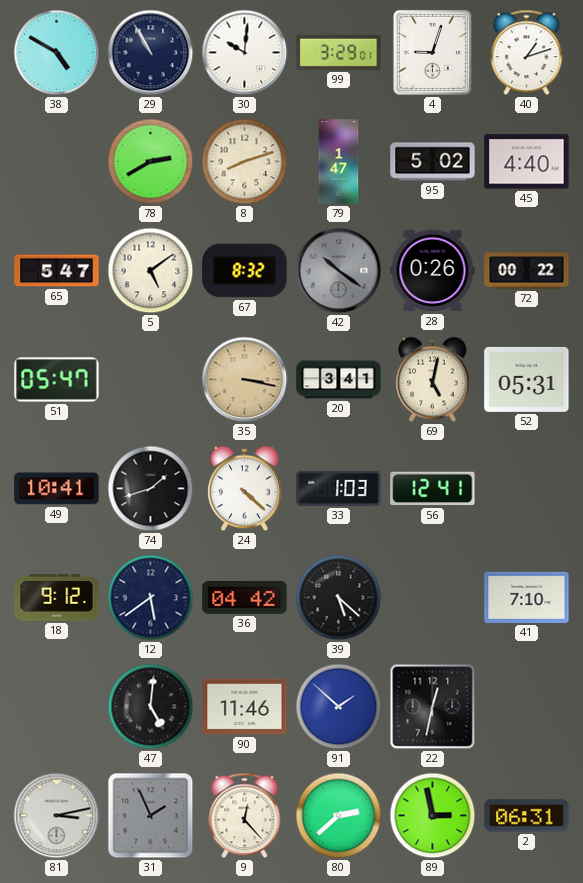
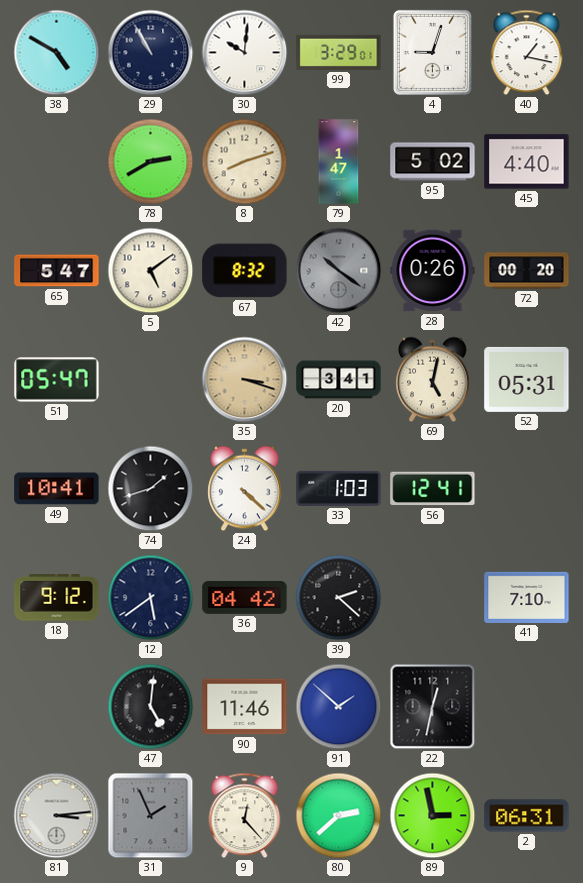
40: 1:12 -> 1:17 (527, 53)
72: 00:22 -> 00:20 (527, 271)
35: 3:17 -> 3:18 (245, 380)
39: 5:22 -> 2:22 (339, 598)
81: 3:13 -> 3:14 (57, 816)
